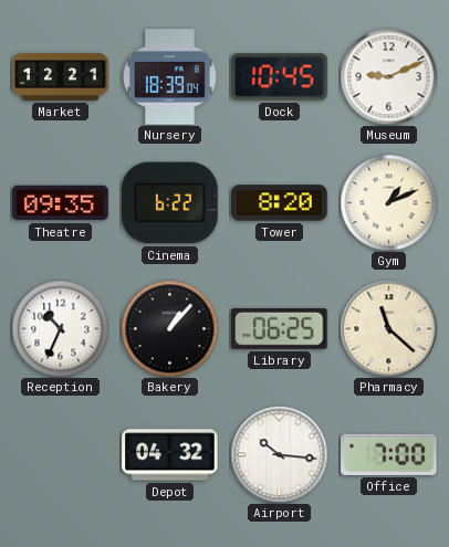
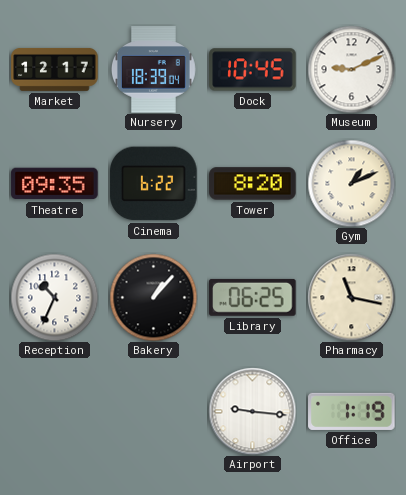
Market: 12:21 -> 12:17 (55, 69)
Pharmacy: 11:22 -> 11:17 (351, 297)
Depot: 04:32 -> none (170, 455)
Airport: 10:16 -> 9:16 (252, 411)
Office: 7:00 -> 1:19 (352, 411)
